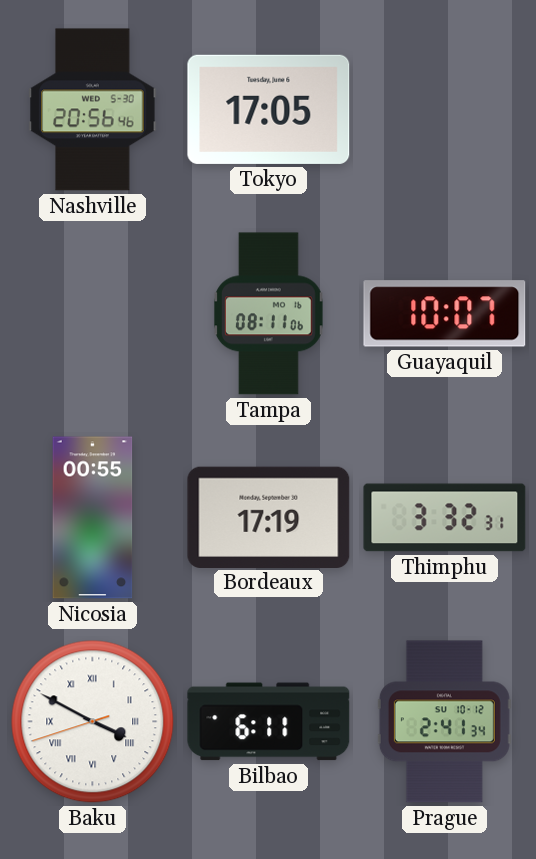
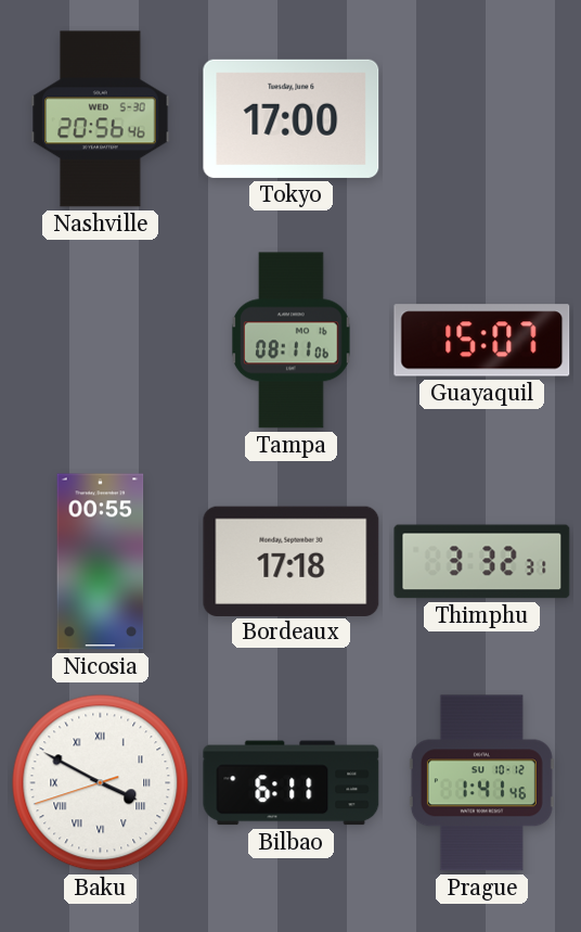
Tokyo: 17:05 -> 17:00 (292, 118)
Guayaquil: 10:07 -> 15:07 (482, 341)
Bordeaux: 17:19 -> 17:18 (292, 561)
Prague: 2:41 -> 1:41 (481, 783)
